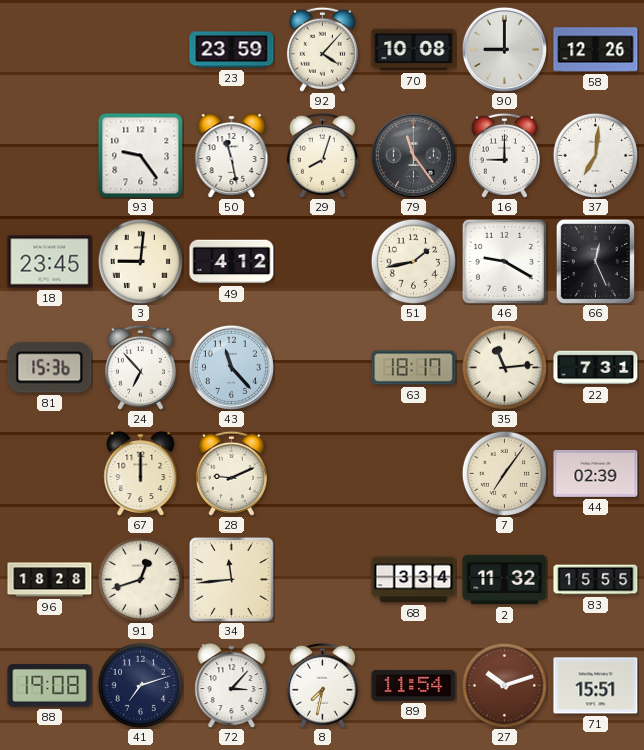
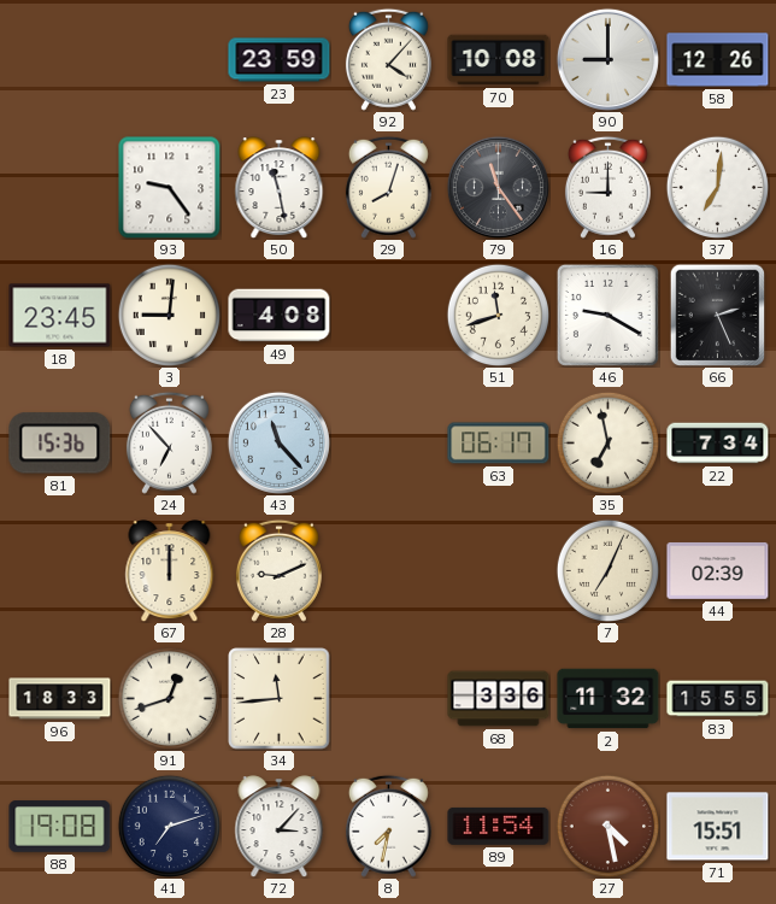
49: 4:12 -> 4:08 (280, 316)
51: 1:43 -> 11:42 (498, 315)
66: 12:26 -> 2:26 (718, 315)
63: 18:17 -> 06:17 (499, 444)
35: 11:14 -> 6:58 (607, 442)
22: 7:31 -> 7:34 (718, 444)
7: 7:06 -> 7:04 (607, 570)
96: 18:28 -> 18:33 (60, 699)
68: 3:34 -> 3:36 (499, 699)
27: 10:12 -> 4:28 (607, 826)
